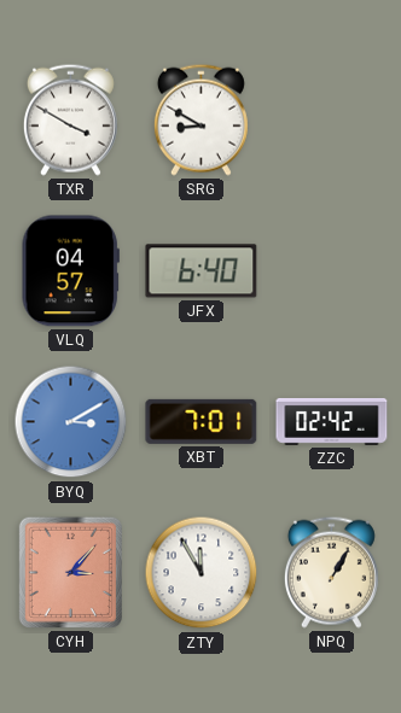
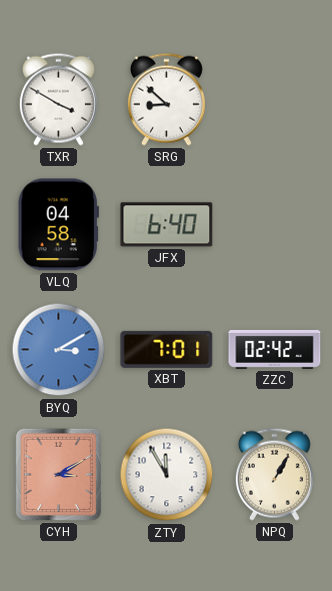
SRG: 8:50 -> 8:52 (166, 99)
VLQ: 04:57 -> 04:58 (58, 225)
CYH: 3:07 -> 3:10 (58, 474)
